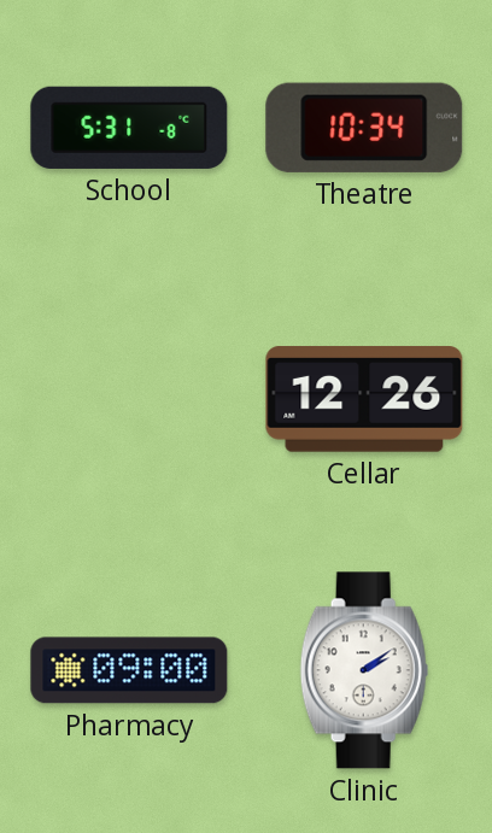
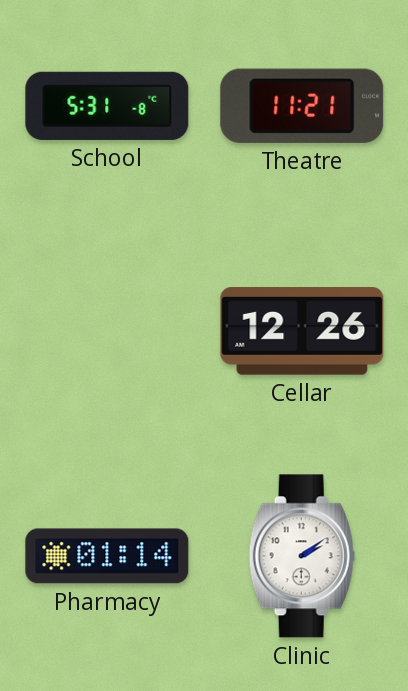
Theatre: 10:34 -> 11:21 (302, 106)
Pharmacy: 09:00 -> 01:14 (107, 556)
